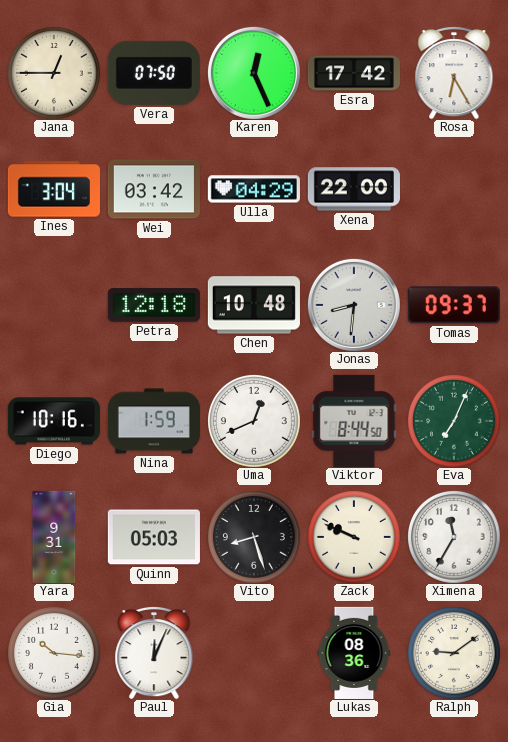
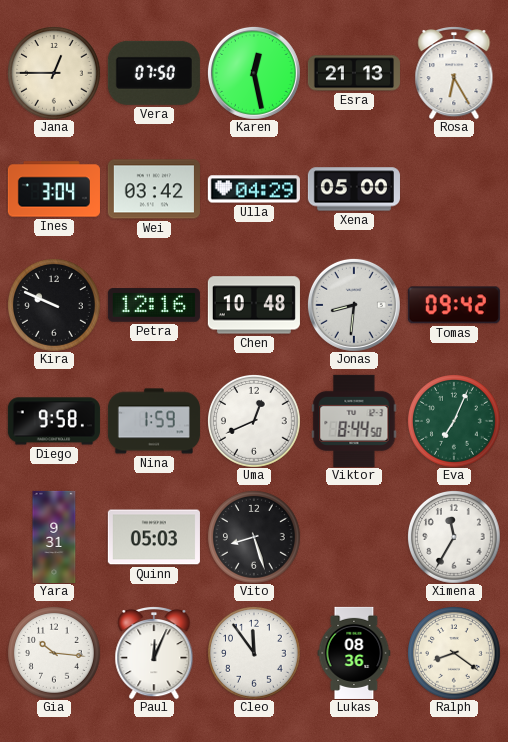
Karen: 12:26 -> 12:28 (254, 73)
Esra: 17:42 -> 21:13 (354, 73)
Xena: 22:00 -> 05:00 (354, 189)
Kira: none -> 9:49 (54, 305)
Petra: 12:18 -> 12:16 (154, 305)
Tomas: 09:37 -> 09:42 (454, 305)
Diego: 10:16 -> 9:58 (54, 421)
Zack: 9:49 -> none (354, 537)
Cleo: none -> 11:54 (254, 653)
Ralph: 9:09 -> 8:21 (454, 653)
